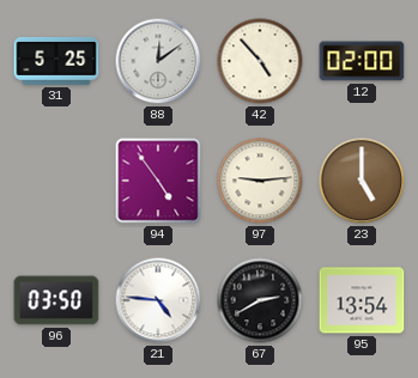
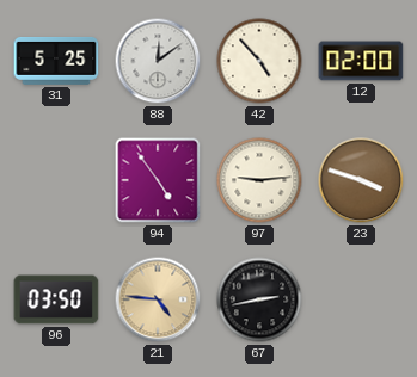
23: 5:00 -> 3:48 (361, 180)
21 dial: white -> champagne (158, 299)
67: 2:40 -> 2:43 (259, 299)
95: 13:54 -> none (362, 300)
